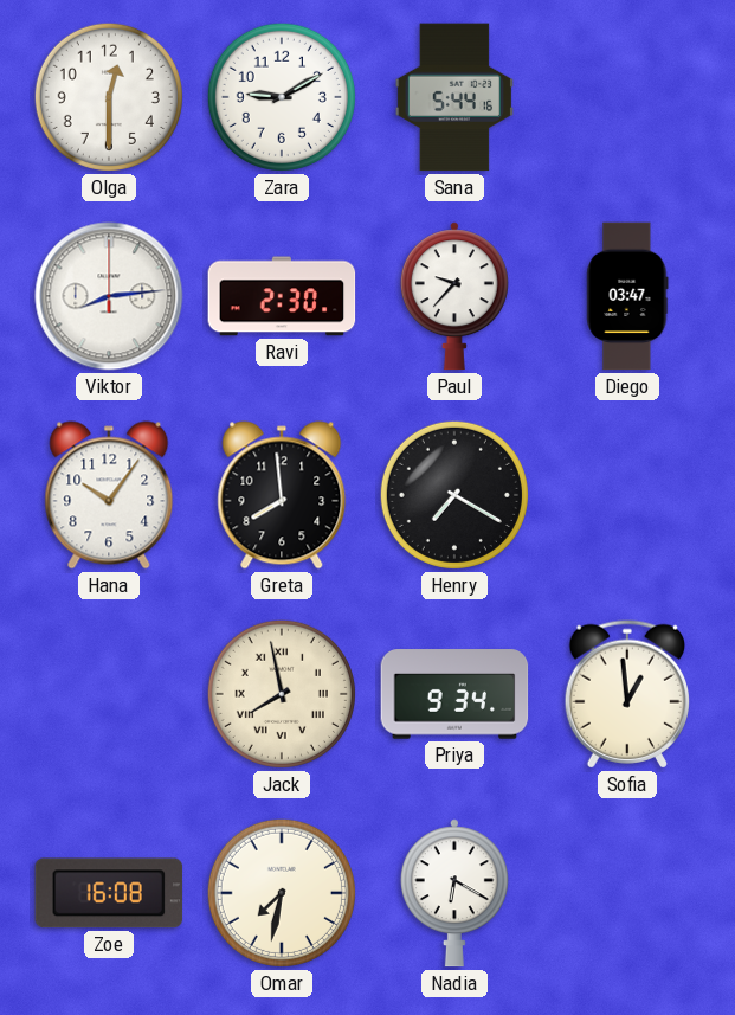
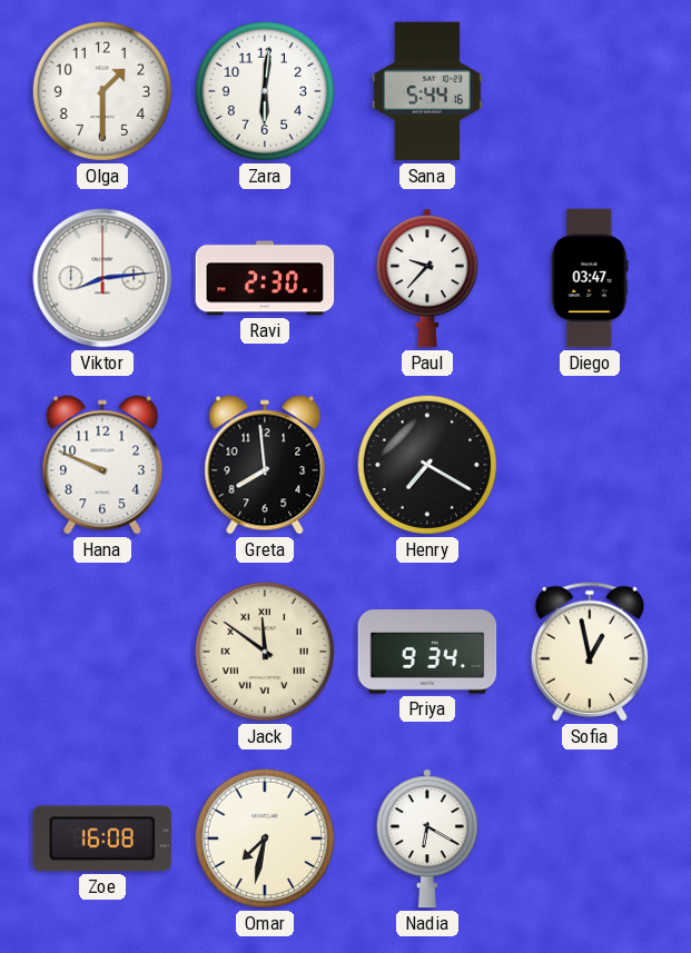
Olga: 12:30 -> 1:30 (102, 91)
Zara: 9:10 -> 6:01 (265, 91)
Hana: 10:06 -> 9:49 (102, 465)
Jack: 7:58 -> 11:51 (265, 652)
Sofia: 12:59 -> 12:58 (589, 652)
